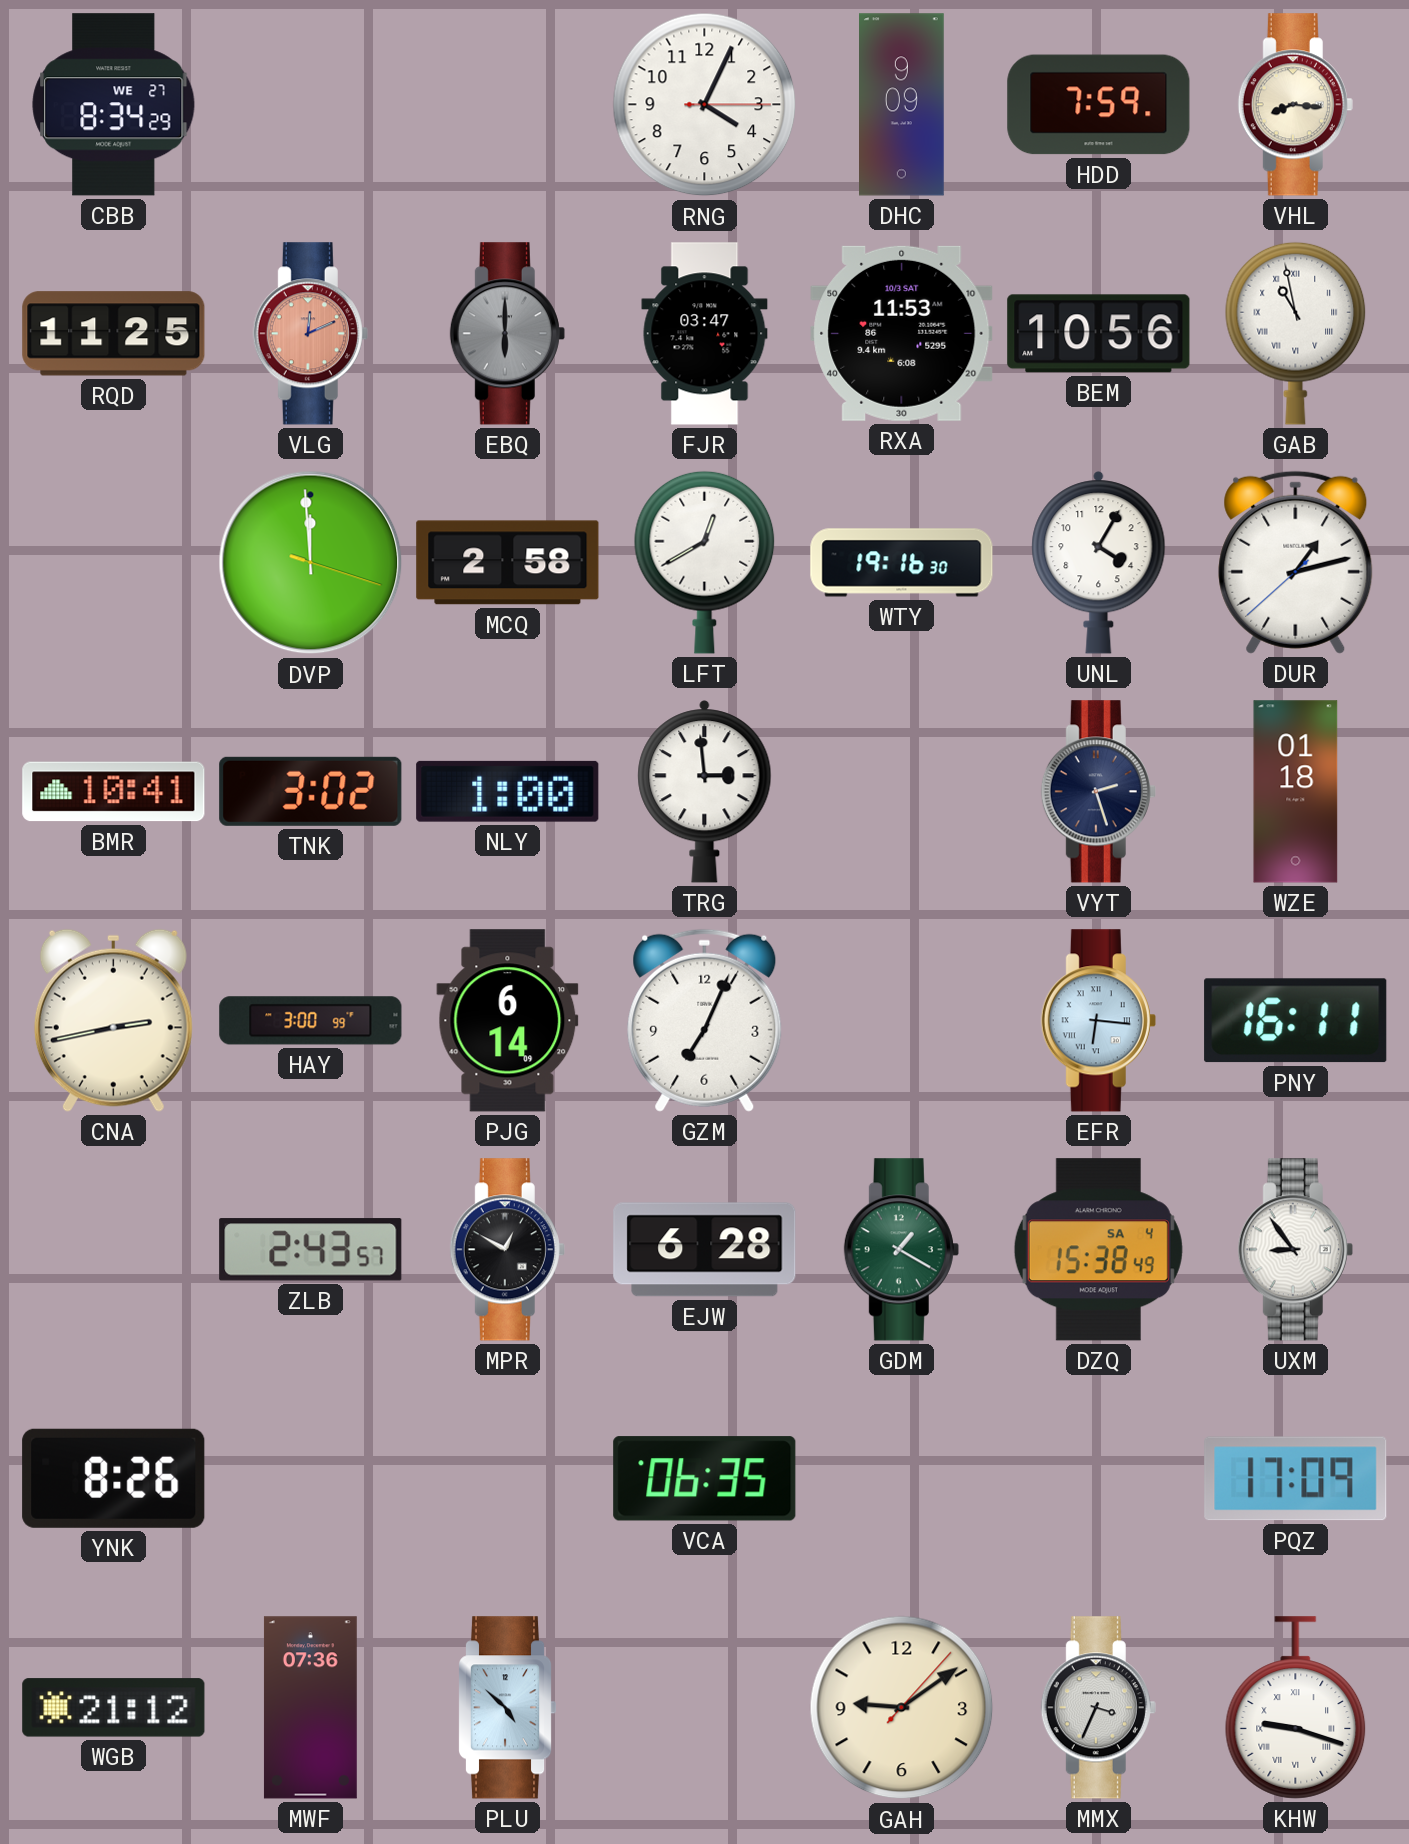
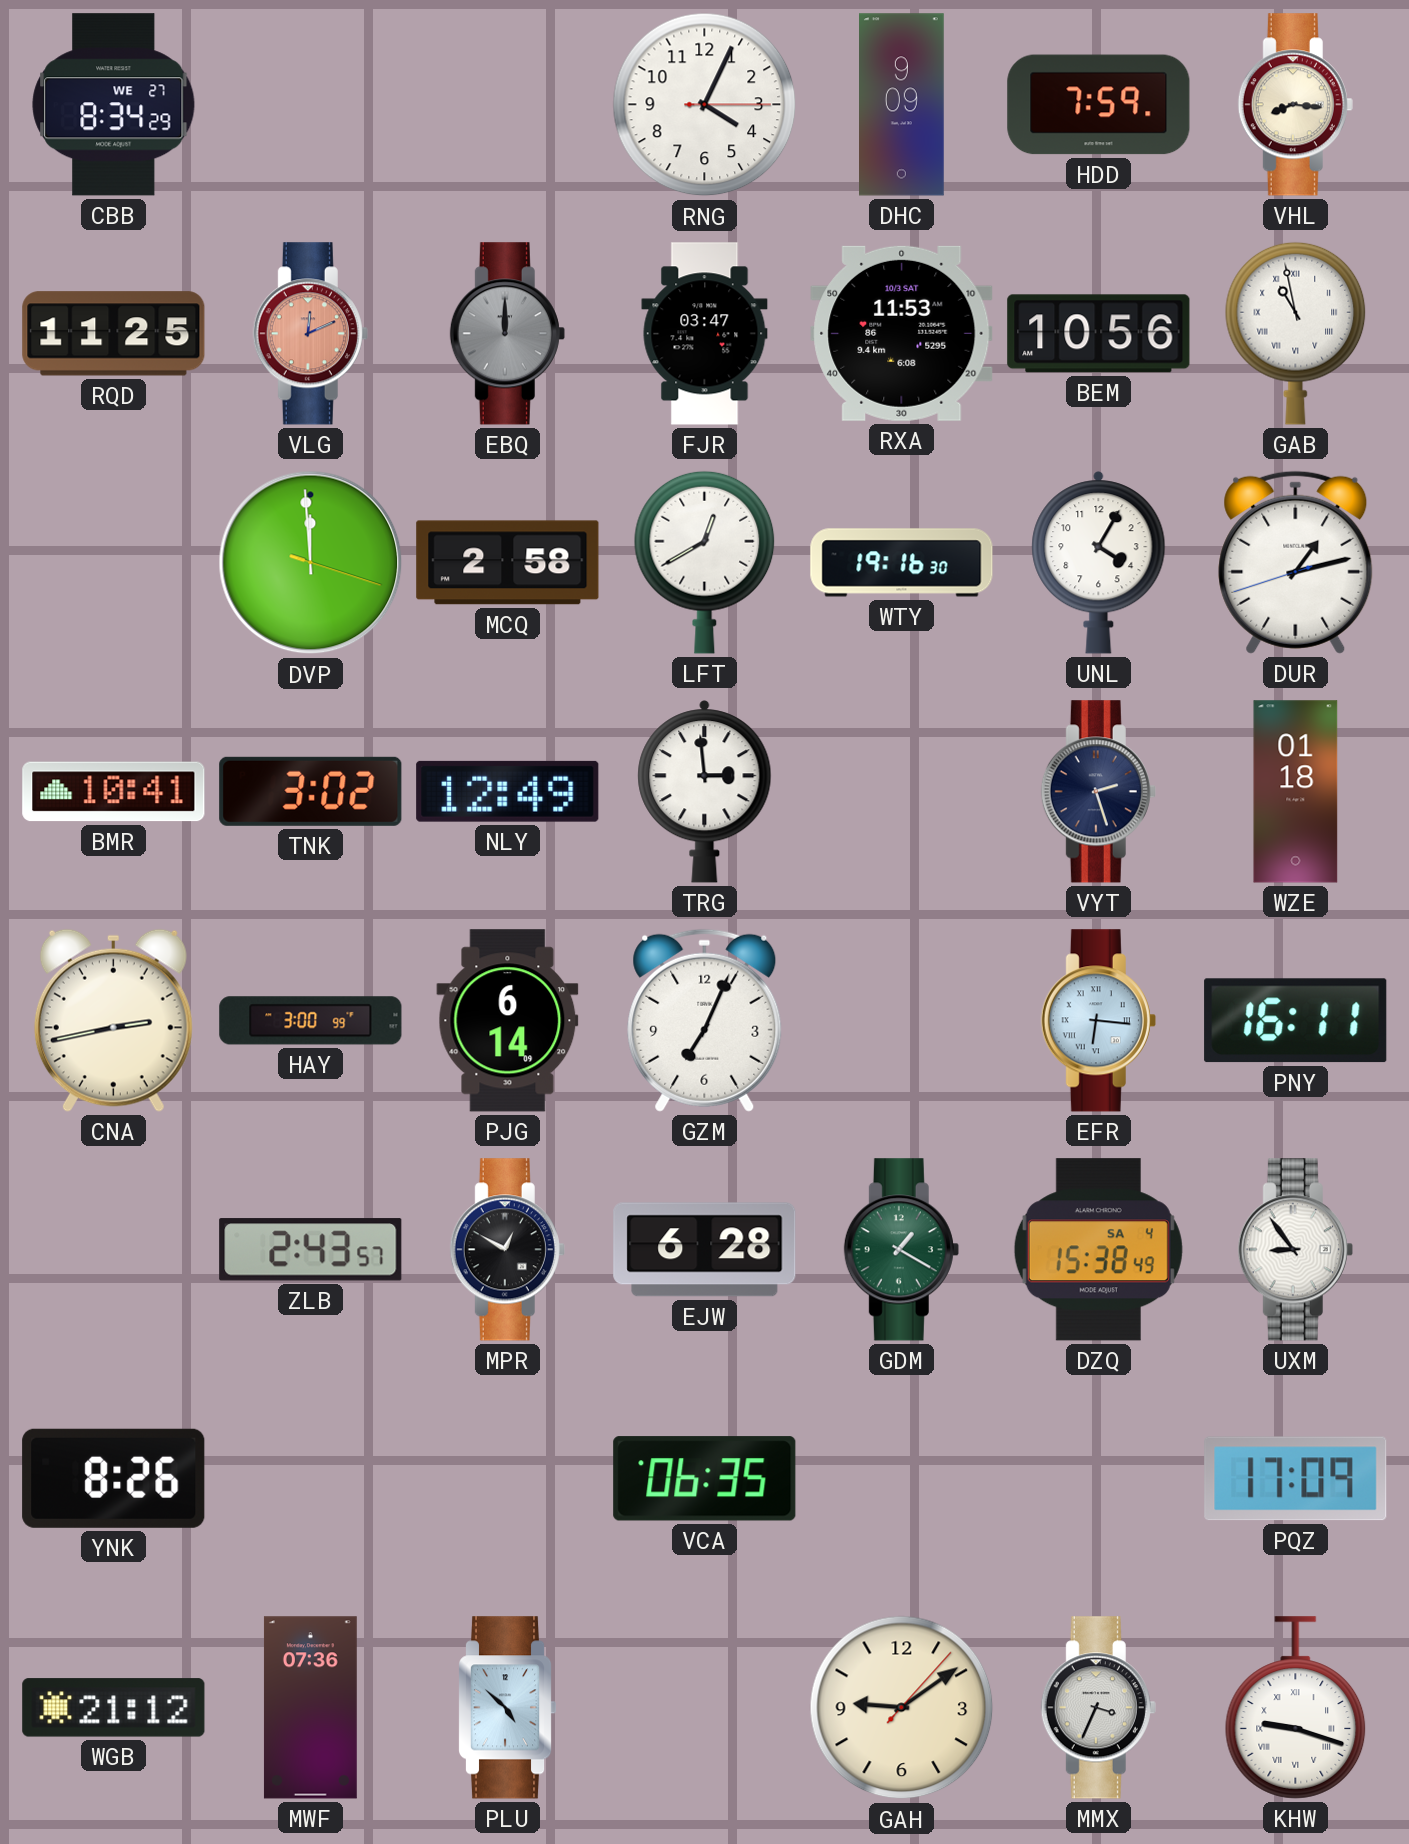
EBQ: 6:00 -> 12:00 (507, 334)
DUR: 1:12:38 -> 1:12:42 (1296, 562)
NLY: 1:00 -> 12:49 (508, 791)
